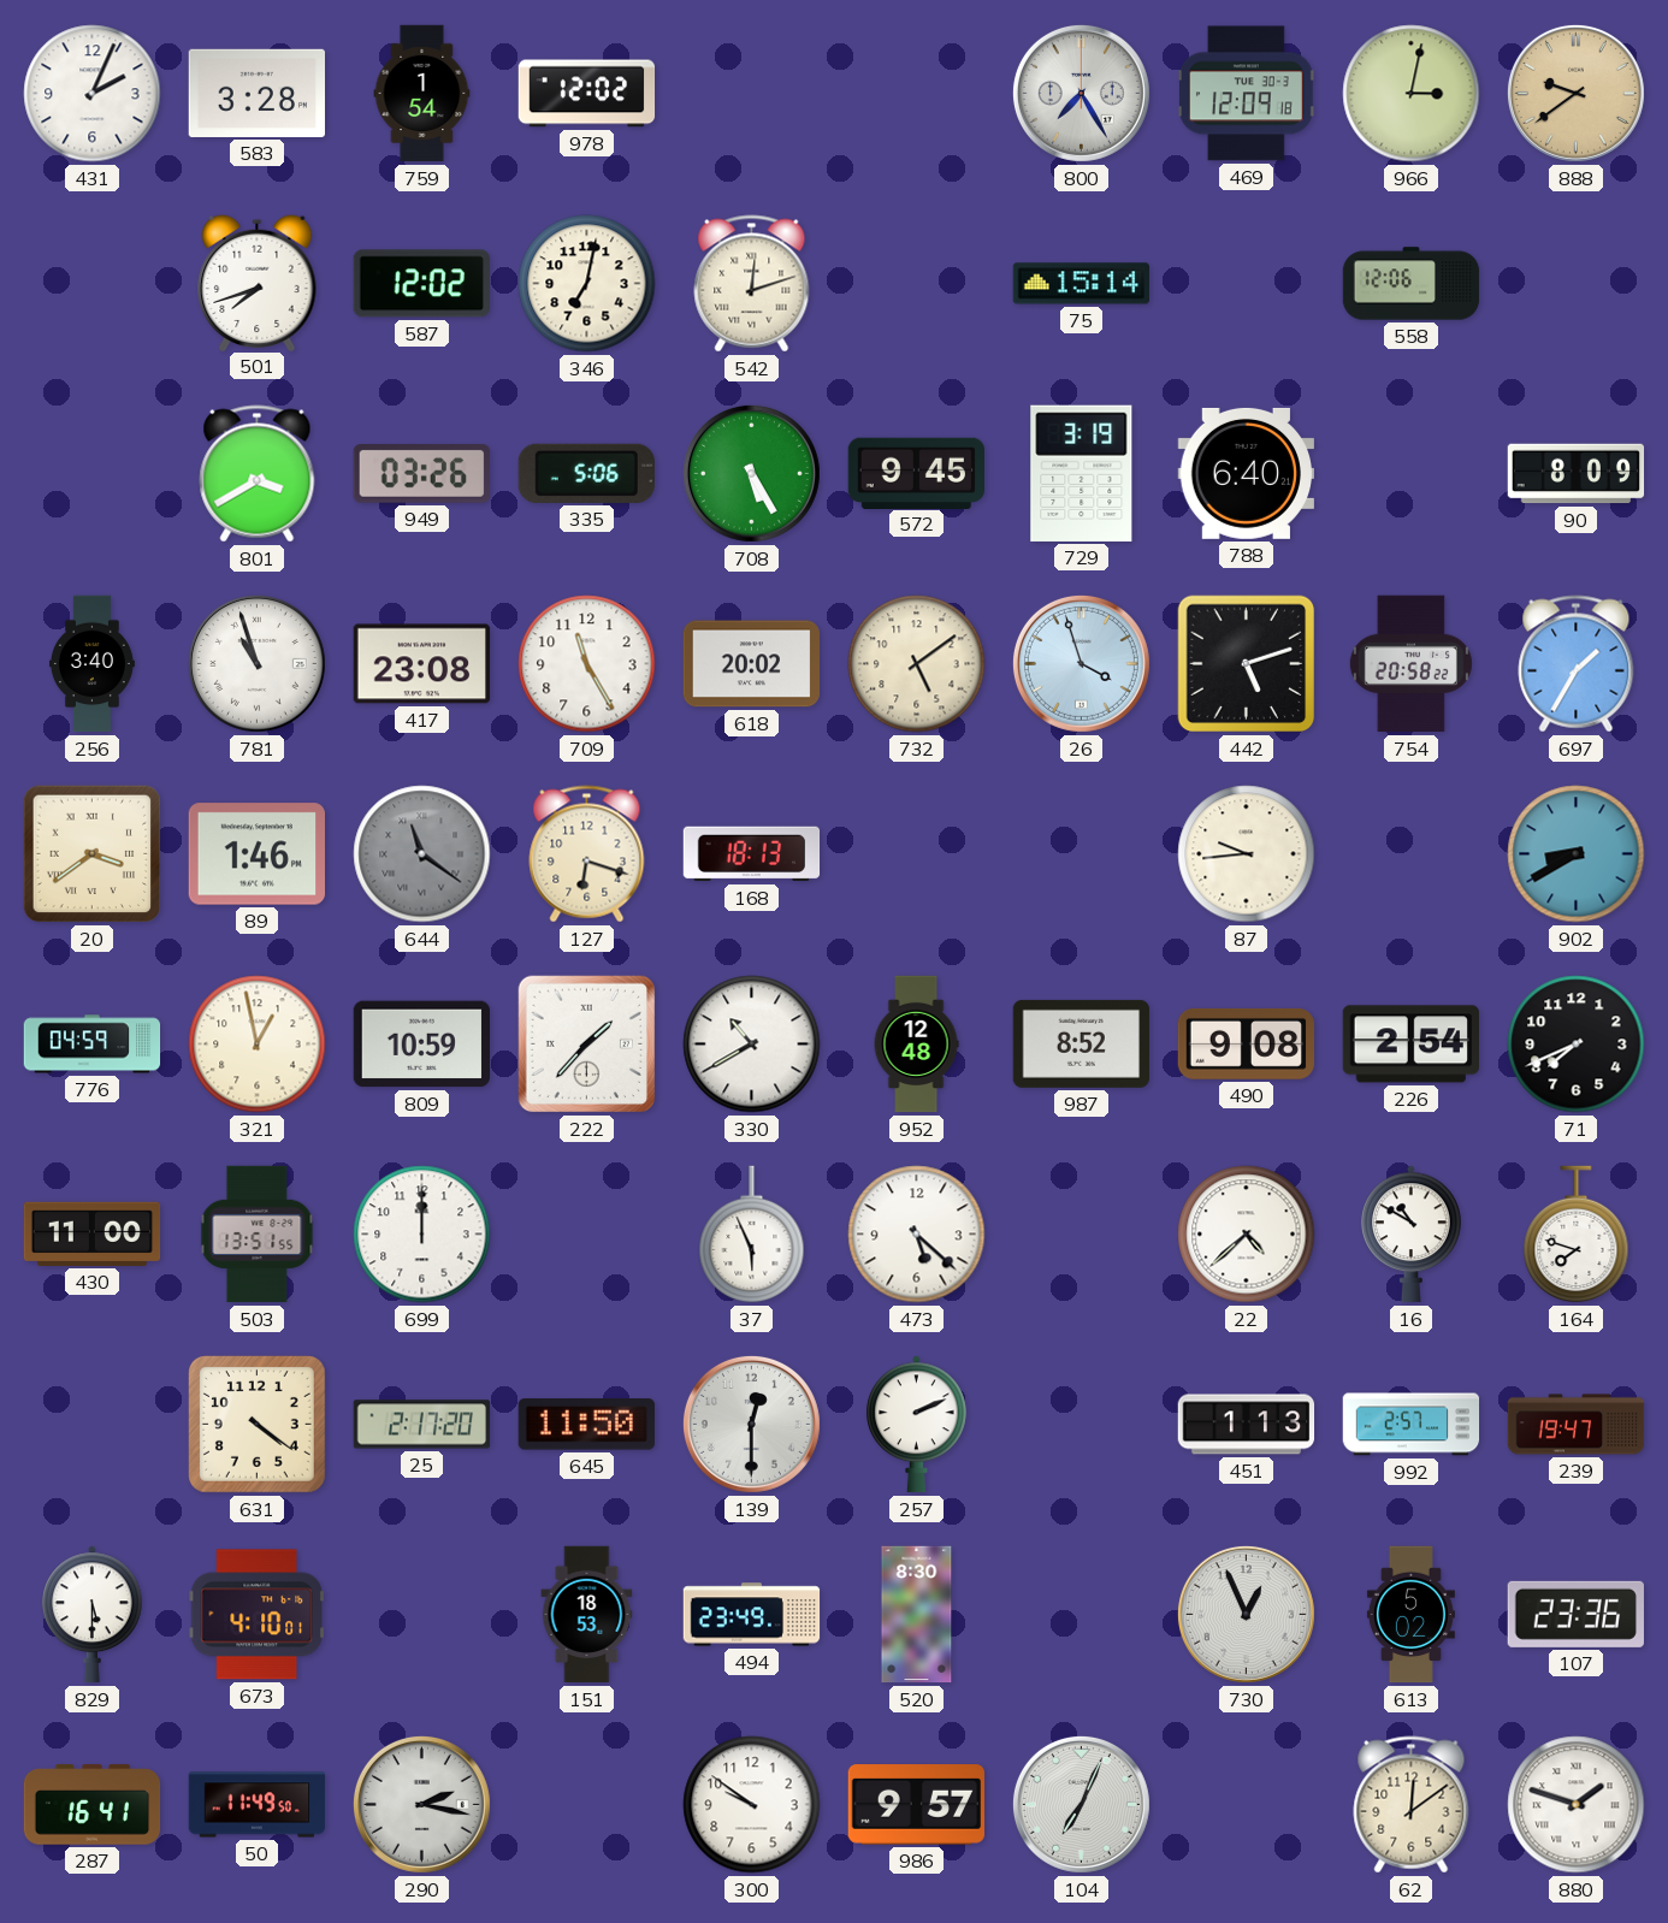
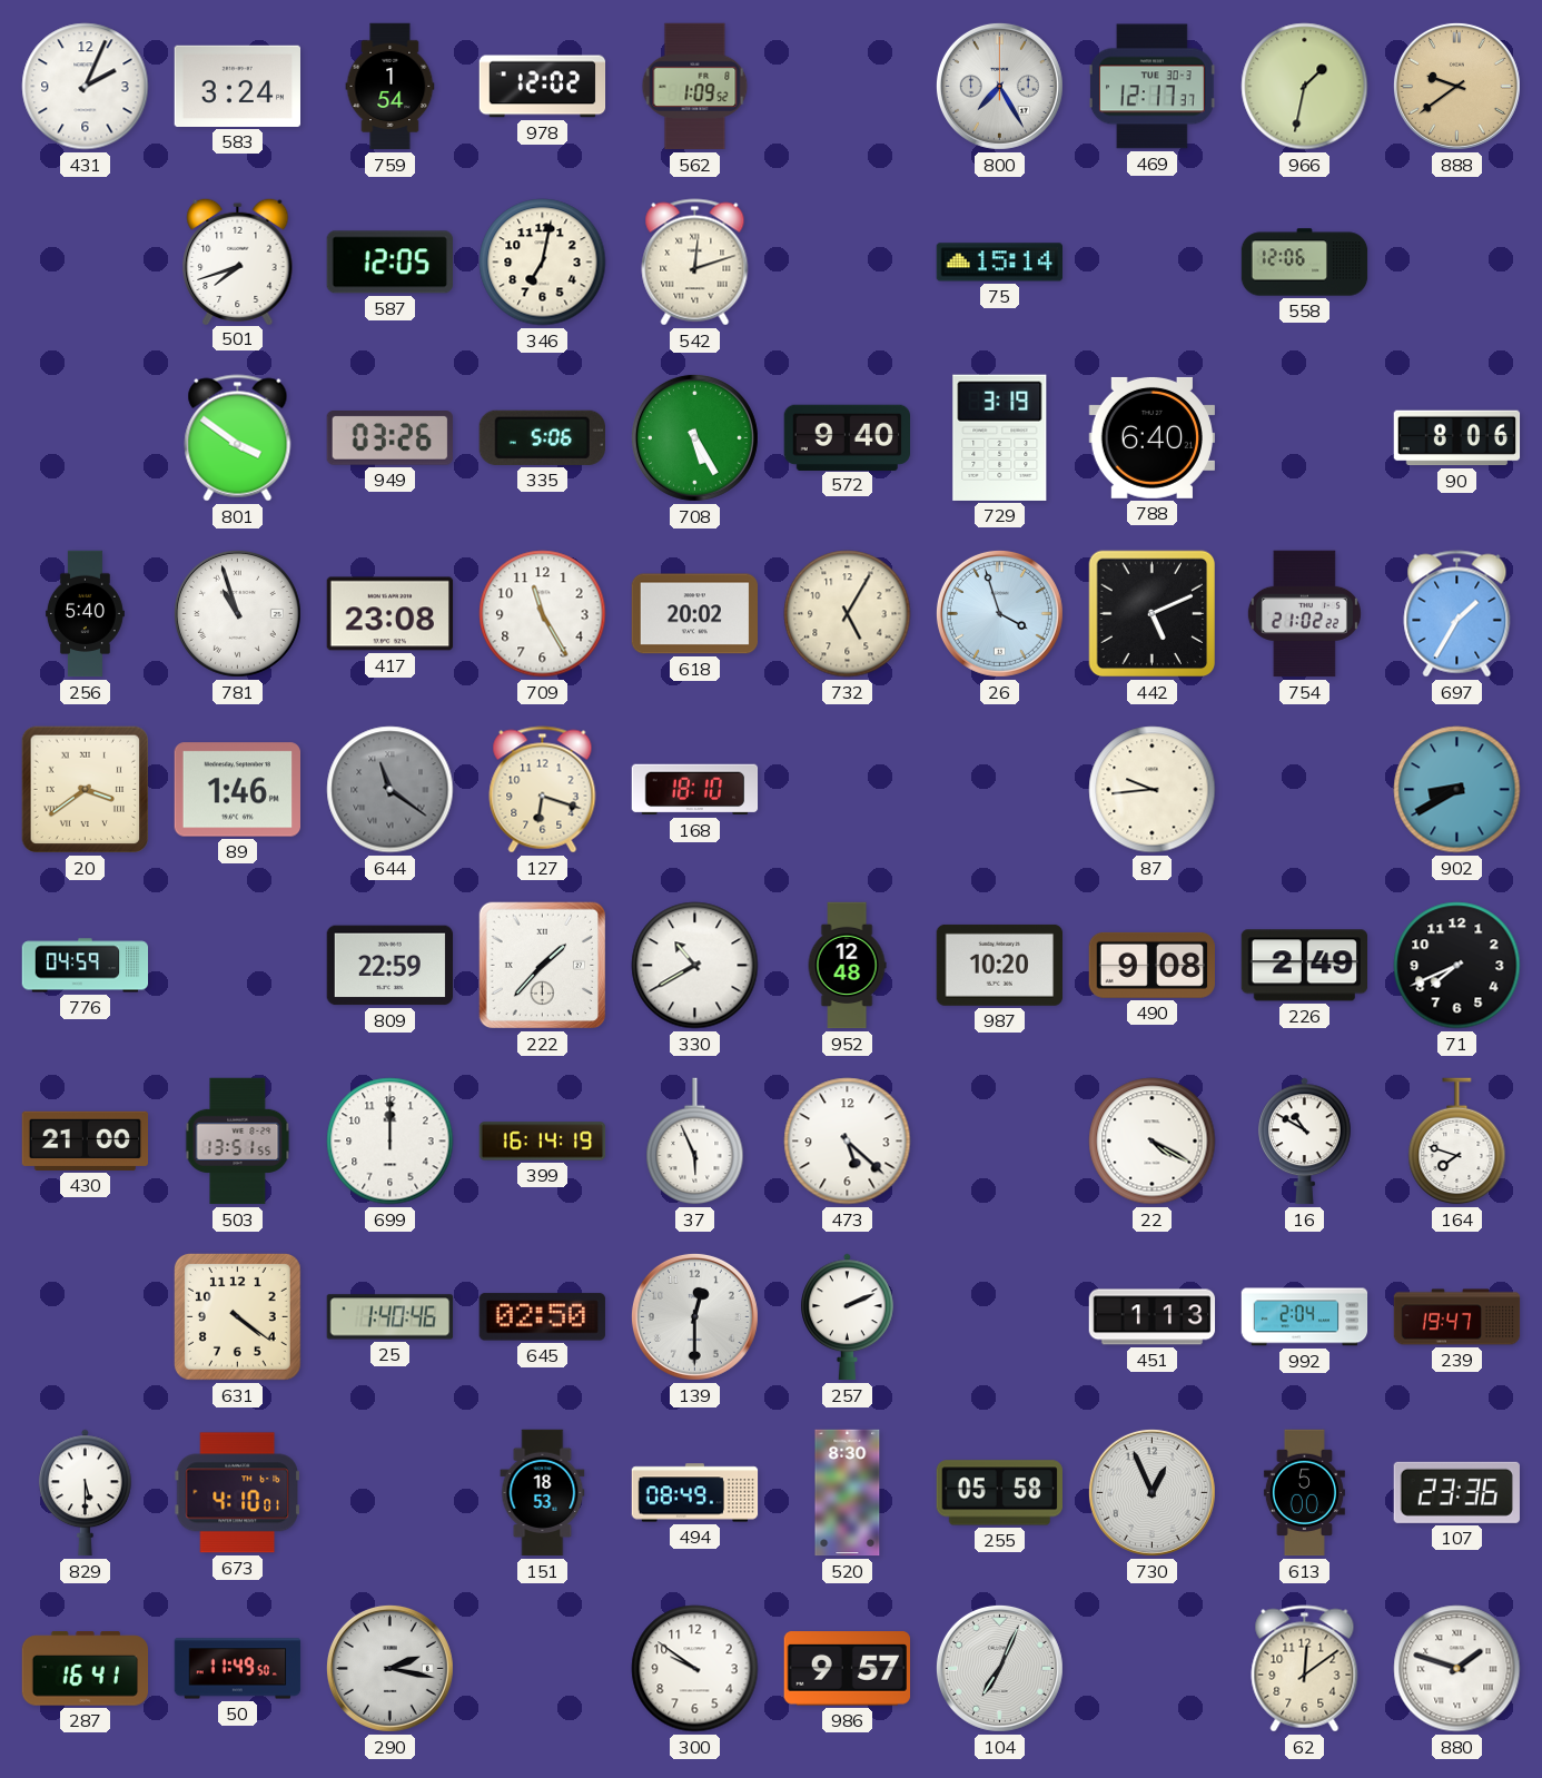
583: 3:28 -> 3:24 (237, 86)
562: none -> 1:09 (695, 87)
469: 12:09 -> 12:17 (1151, 87)
966: 3:02 -> 1:32 (1305, 87)
587: 12:02 -> 12:05 (389, 263)
801: 3:40 -> 3:51 (238, 438)
572: 9:45 -> 9:40 (848, 437)
90: 8:09 -> 8:06 (1457, 438)
256: 3:40 -> 5:40 (85, 614)
732: 5:09 -> 5:05 (848, 614)
442: 5:12 -> 5:11 (1153, 614)
754: 20:58 -> 21:02 (1304, 614)
168: 18:13 -> 18:10 (695, 790)
321: 12:58 -> none (258, 1045)
809: 10:59 -> 22:59 (391, 966)
987: 8:52 -> 10:20 (999, 965)
226: 2:54 -> 2:49 (1304, 966)
430: 11:00 -> 21:00 (86, 1140)
399: none -> 16:14 (543, 1142)
22: 4:38 -> 4:20 (1153, 1142)
25: 2:17 -> 1:40 (391, 1317)
645: 11:50 -> 02:50 (542, 1317)
992: 2:57 -> 2:04 (1305, 1317)
494: 23:49 -> 08:49 (695, 1493)
255: none -> 05:58 (999, 1493)
613: 5:02 -> 5:00 (1304, 1493)
